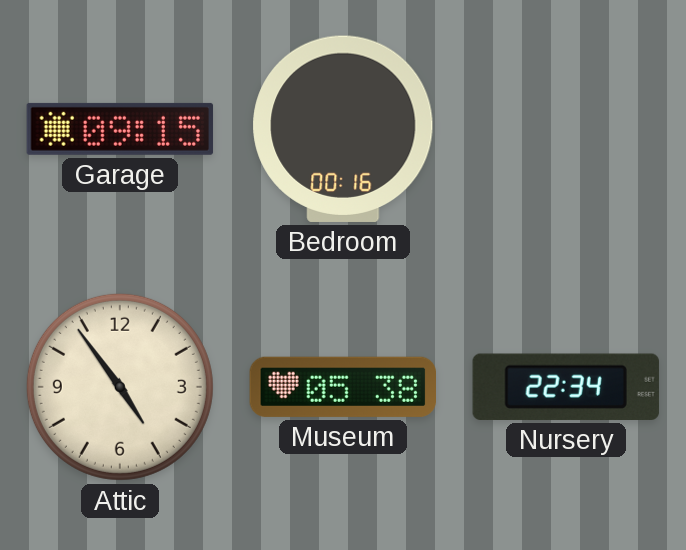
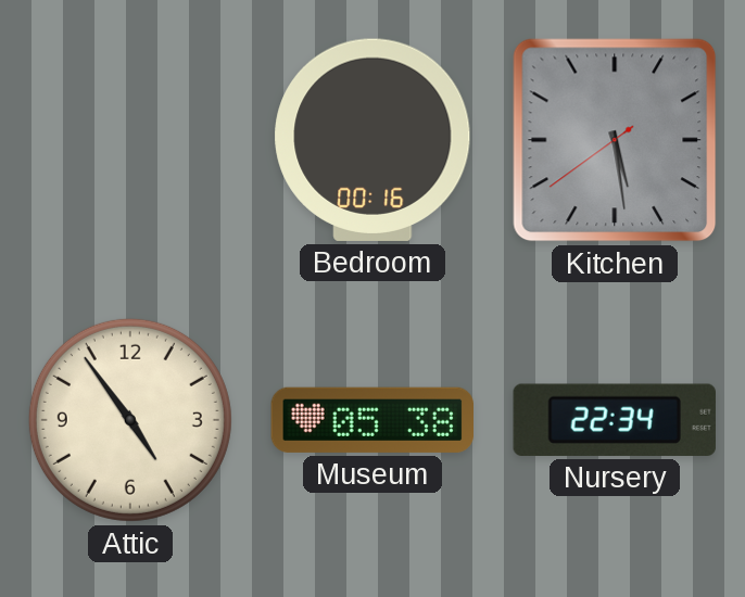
Garage: 09:15 -> none (120, 129)
Kitchen: none -> 5:28 (615, 140)
